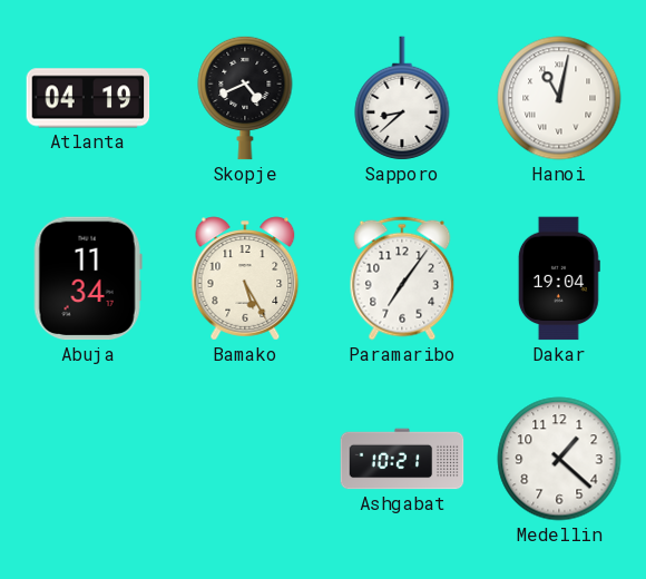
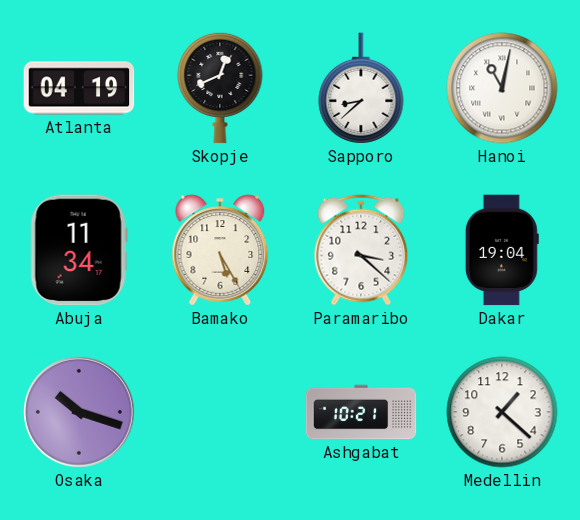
Skopje: 4:41 -> 12:41 (220, 88)
Paramaribo: 7:06 -> 3:22 (361, 250)
Osaka: none -> 10:18 (80, 413)
